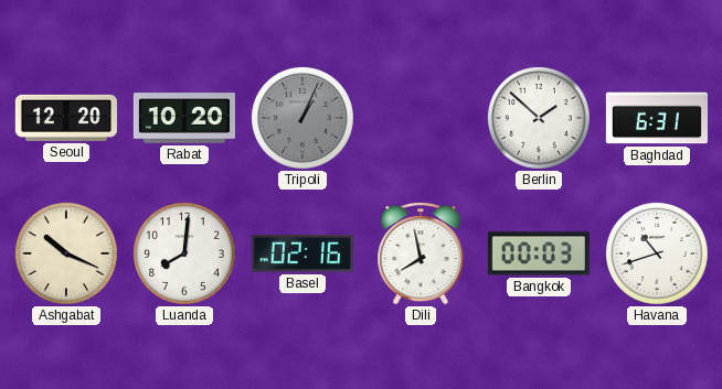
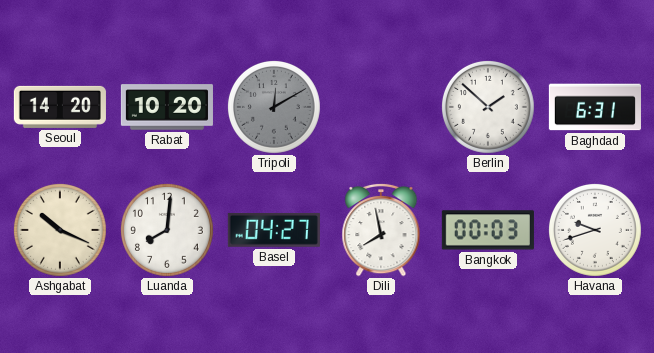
Seoul: 12:20 -> 14:20 (60, 107)
Tripoli: 1:04 -> 12:10 (274, 107)
Basel: 02:16 -> 04:27 (274, 230)
Havana: 10:42 -> 9:42 (595, 230)
